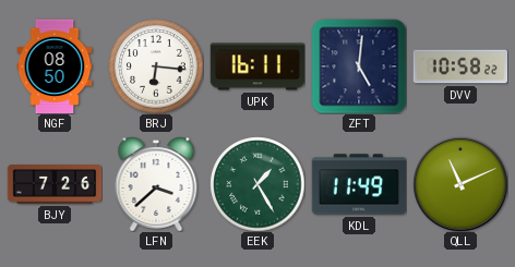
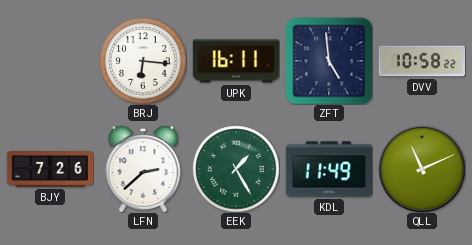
NGF: 08:50 -> none (55, 66)
ZFT: 5:01 -> 4:59 (329, 61)
LFN: 3:38 -> 2:38 (143, 169)
